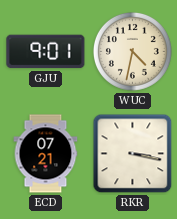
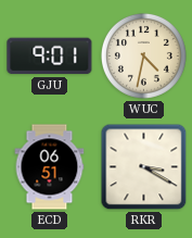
ECD: 07:21 -> 06:51 (50, 167)
RKR: 3:17 -> 3:20 (144, 167)
